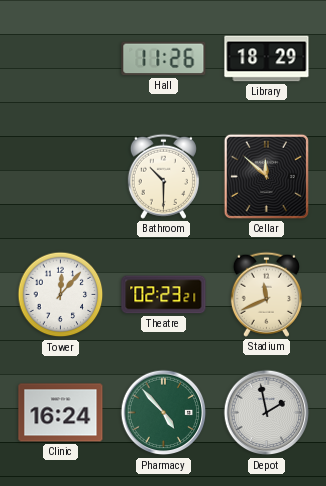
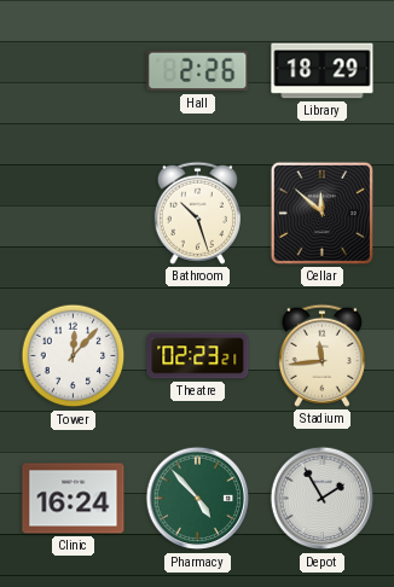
Hall: 11:26 -> 2:26 (198, 71)
Bathroom: 10:30 -> 10:27 (197, 213)
Stadium: 11:41 -> 11:44 (321, 355)
Depot: 1:58 -> 1:55 (323, 499)
